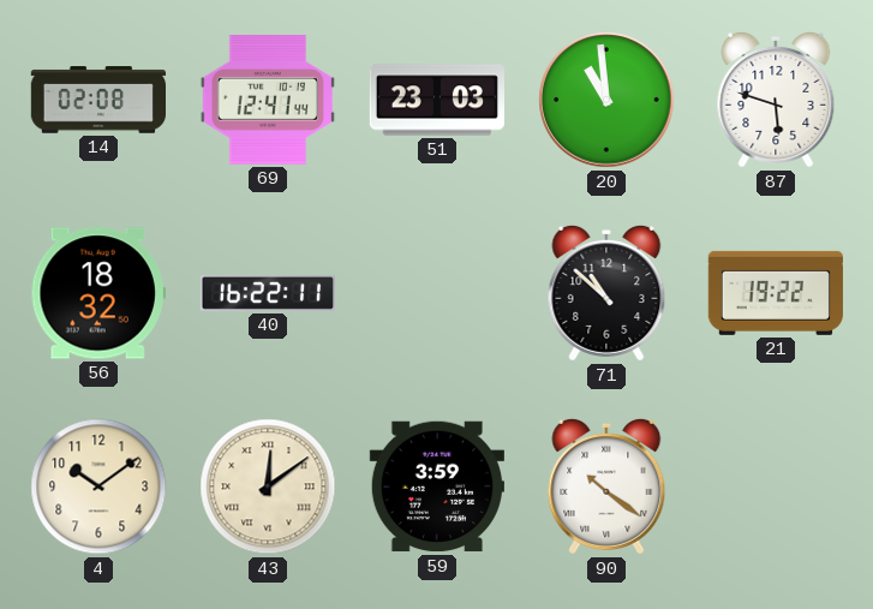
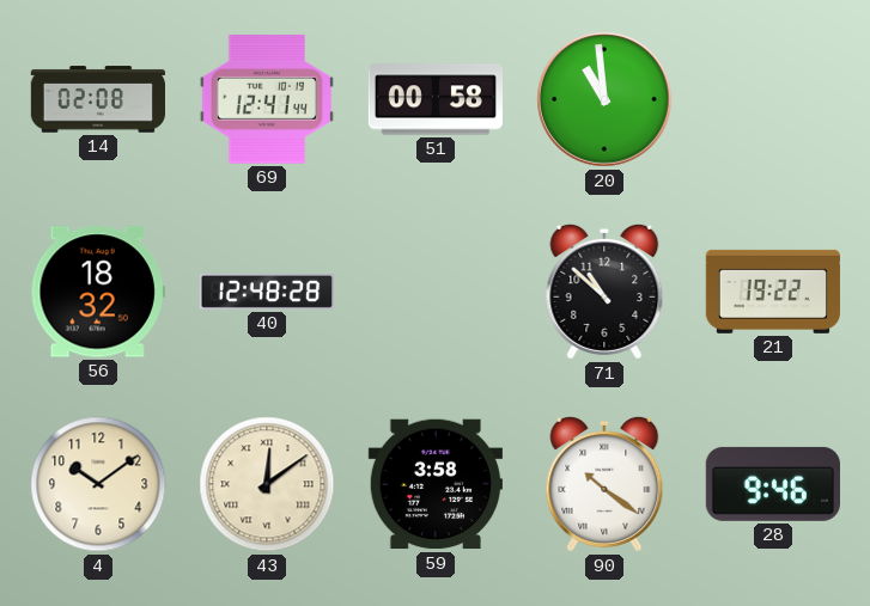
51: 23:03 -> 00:58 (434, 99)
87: 5:48 -> none (776, 100)
40: 16:22 -> 12:48 (266, 292)
59: 3:59 -> 3:58 (436, 484)
28: none -> 9:46 (773, 484)
